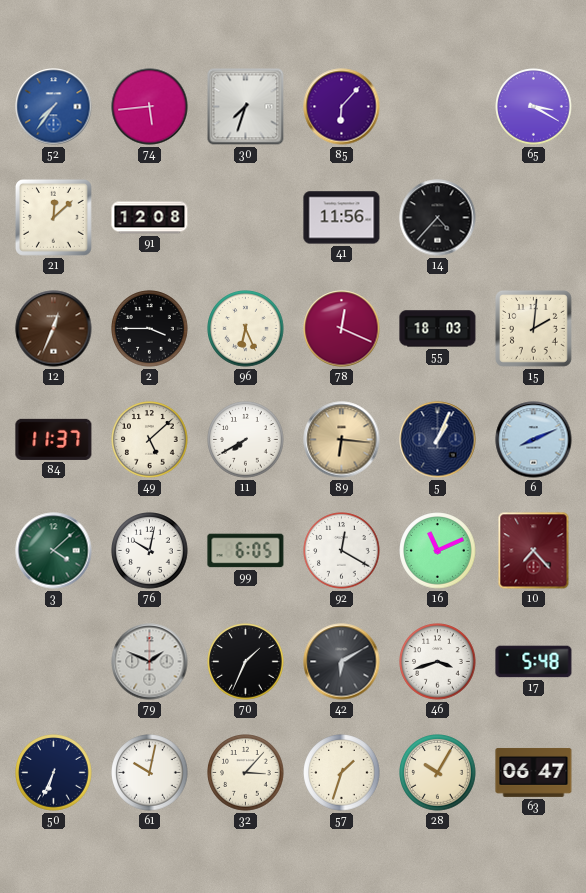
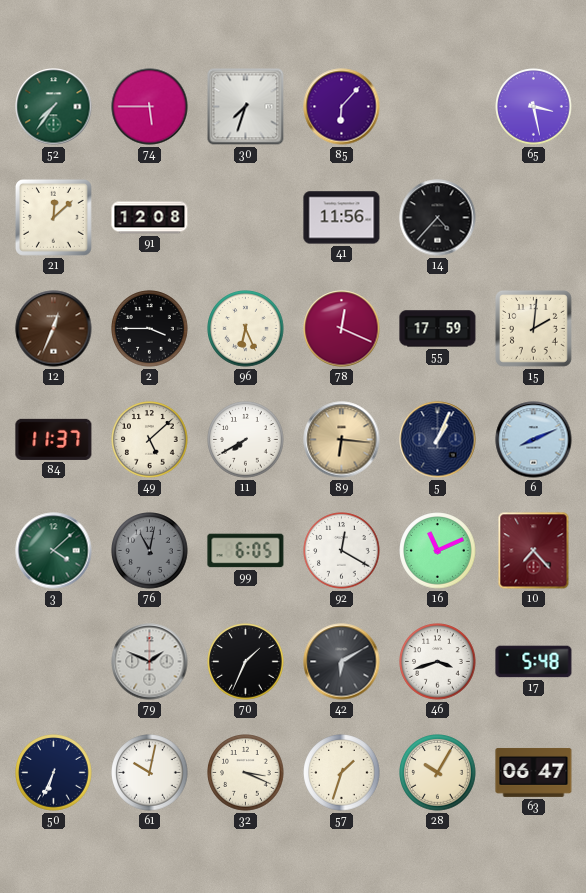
52 dial: blue -> green (54, 107)
74: 5:44 -> 5:45 (150, 107)
65: 3:20 -> 3:28 (534, 107)
55: 18:03 -> 17:59 (438, 329)
76: 10:02 -> 11:02 (150, 551)
76 dial: white -> grey (150, 551)
32: 3:07 -> 3:19 (246, 773)
